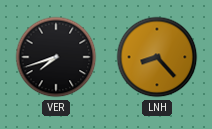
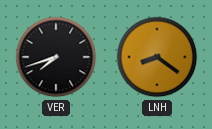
LNH: 8:23 -> 8:21 (157, 57)
